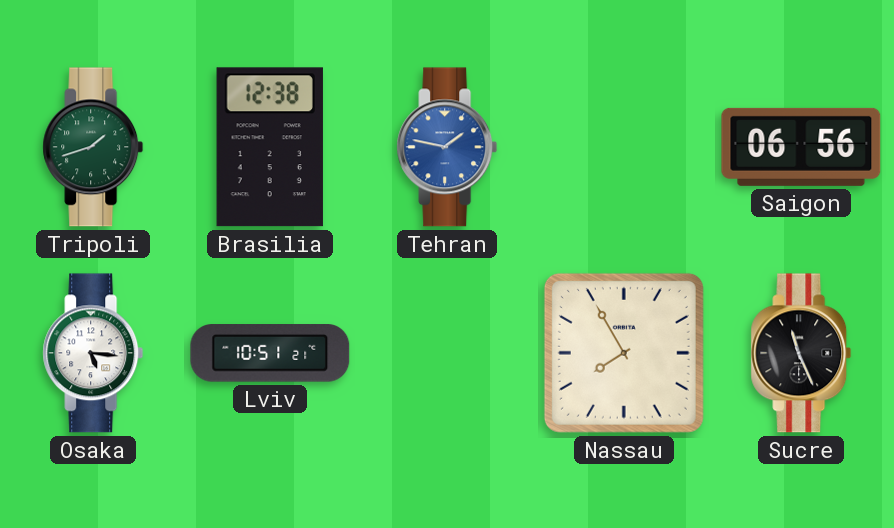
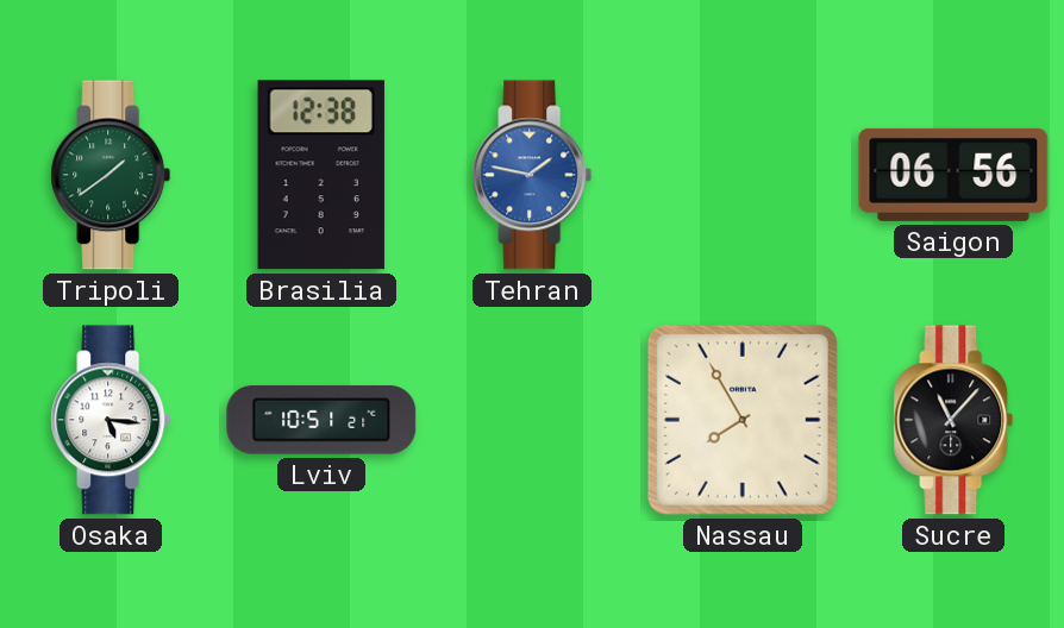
Tripoli: 1:42 -> 1:39 (111, 175)
Sucre: 11:26 -> 11:07 (953, 420)
